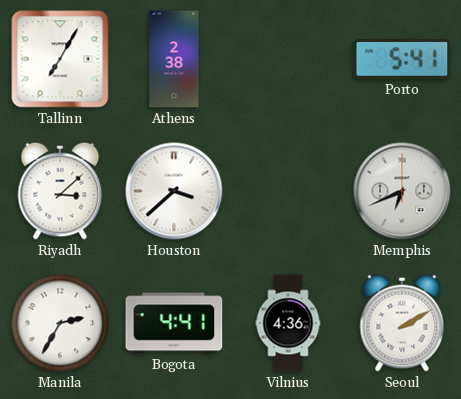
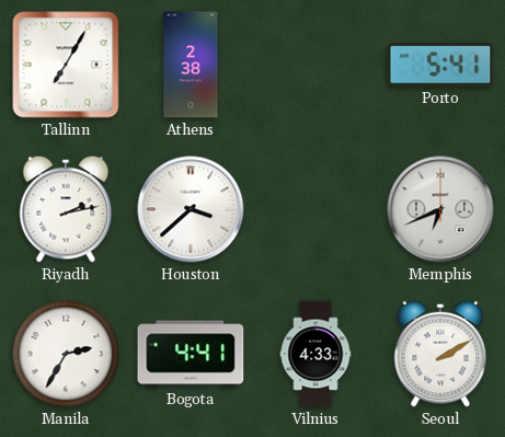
Riyadh: 3:08 -> 2:13 (66, 209)
Vilnius: 4:36 -> 4:33 (315, 354)
